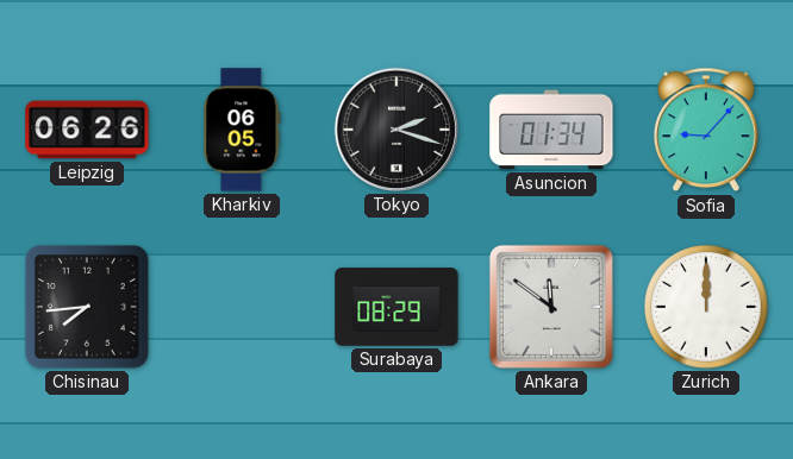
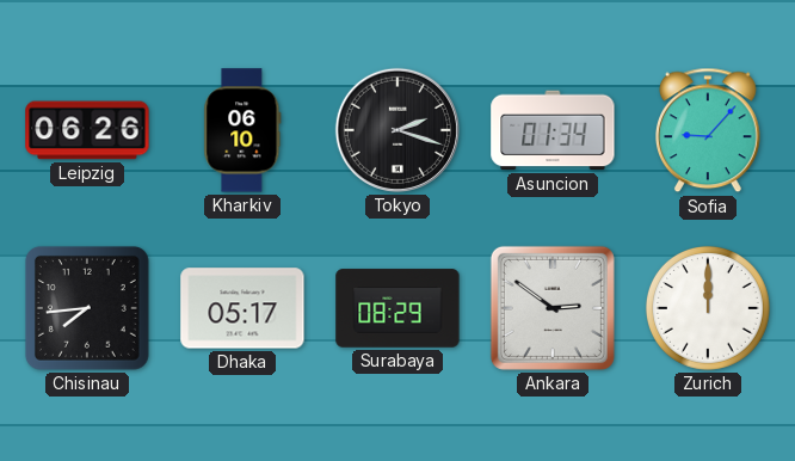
Kharkiv: 06:05 -> 06:10 (242, 130)
Dhaka: none -> 05:17 (242, 308)
Ankara: 11:51 -> 2:51 (553, 308)
